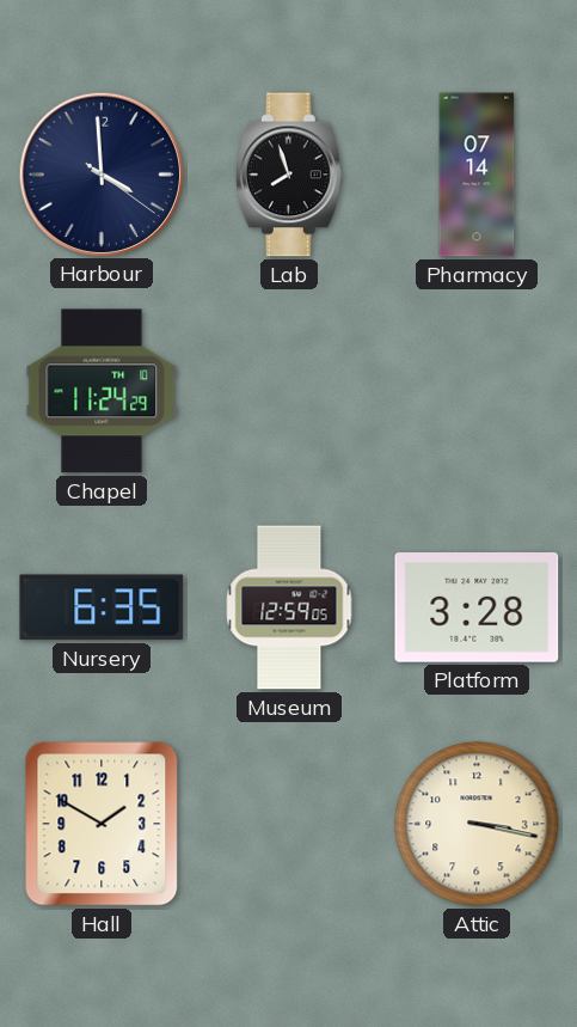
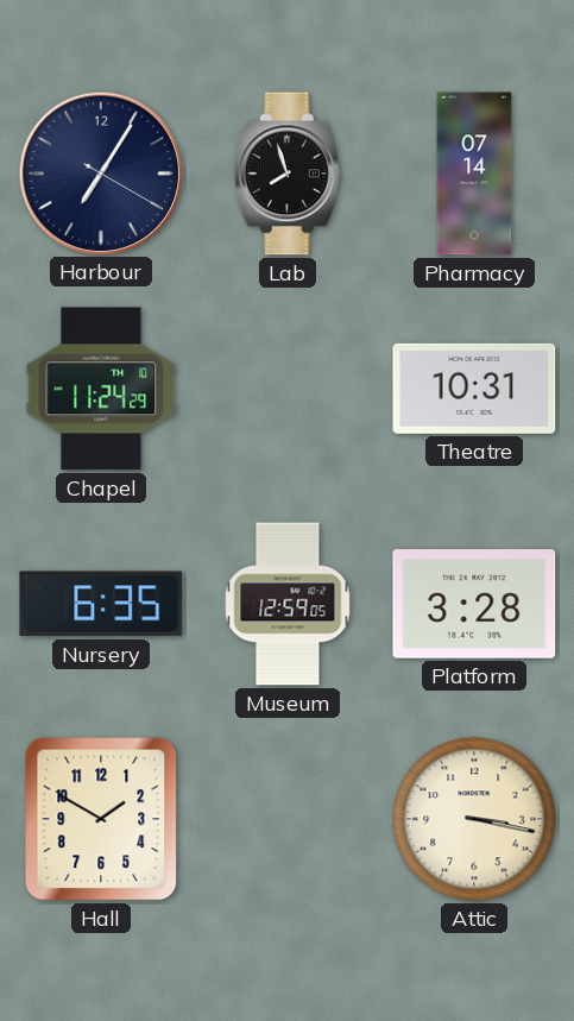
Harbour: 3:59 -> 7:05 (100, 172)
Theatre: none -> 10:31 (474, 389)
